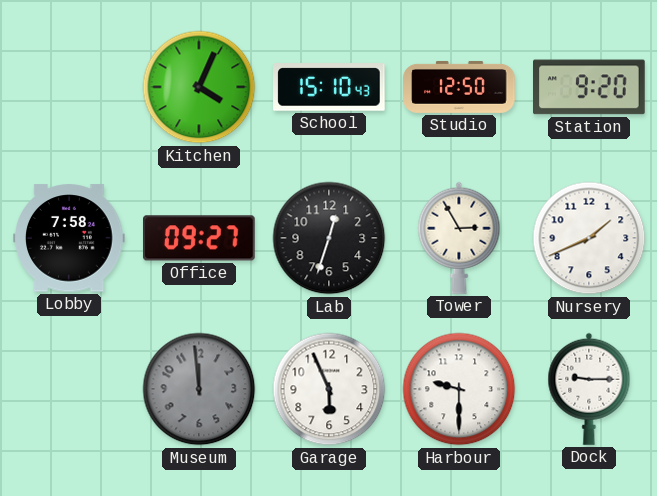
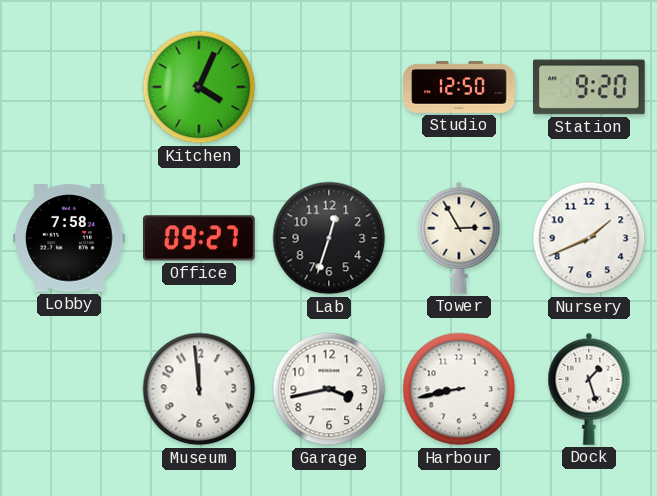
School: 15:10 -> none (330, 87)
Museum dial: grey -> white (199, 389)
Garage: 5:56 -> 3:43 (329, 389)
Harbour: 9:30 -> 8:43 (459, 389)
Dock: 9:15 -> 1:27 (589, 389)
